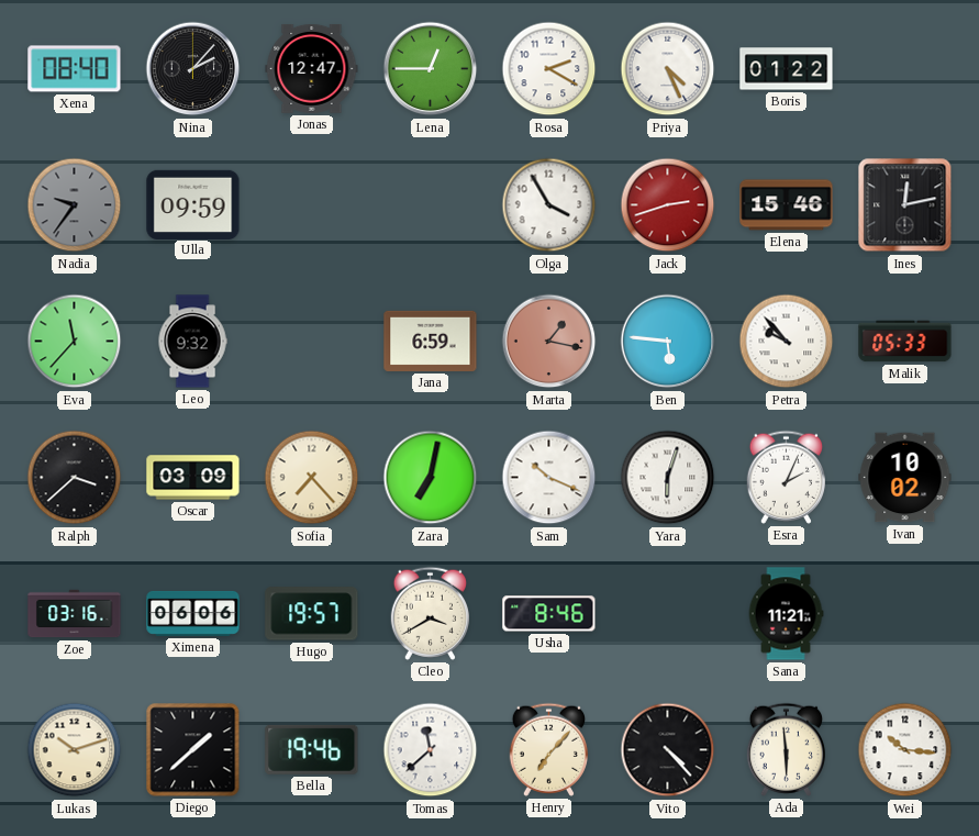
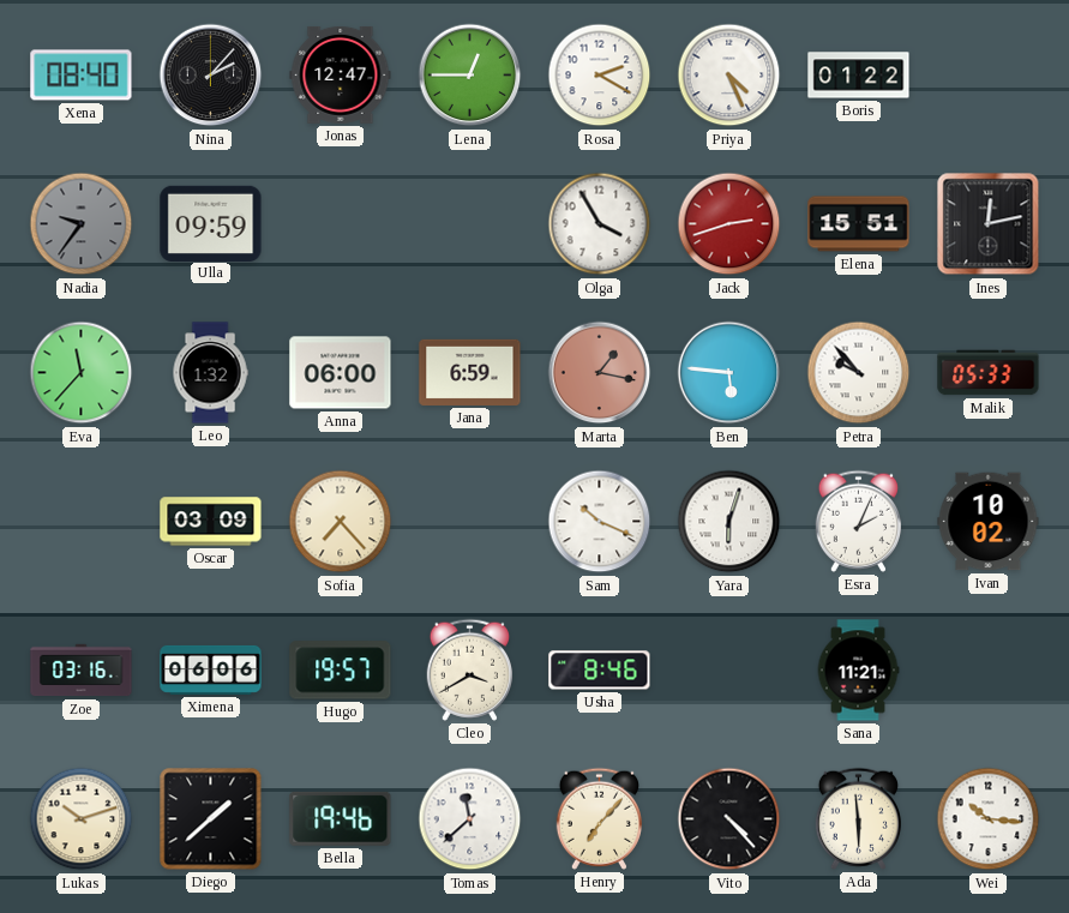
Elena: 15:46 -> 15:51 (859, 224)
Leo: 9:32 -> 1:32 (210, 373)
Anna: none -> 06:00 (341, 373)
Ralph: 3:38 -> none (75, 478)
Zara: 7:02 -> none (431, 478)
